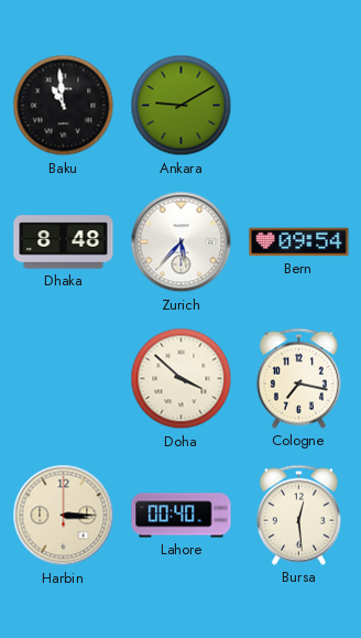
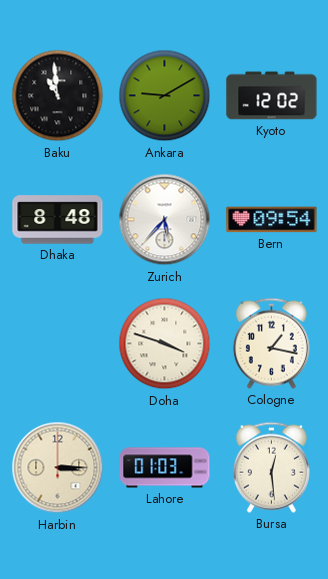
Kyoto: none -> 12:02 (272, 96)
Doha: 3:52 -> 3:48 (165, 344)
Cologne: 7:17 -> 1:17 (271, 343)
Lahore: 00:40 -> 01:03 (165, 468)
